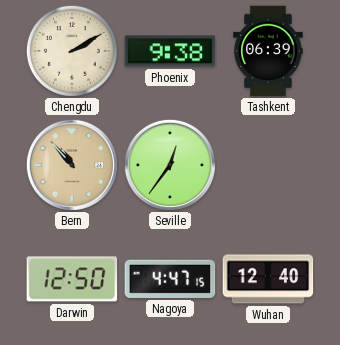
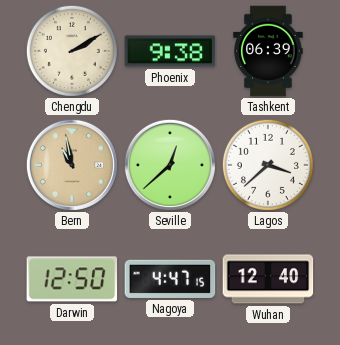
Bern: 10:53 -> 10:58 (72, 165)
Seville: 12:36 -> 12:38 (170, 165)
Lagos: none -> 3:38 (268, 165)
